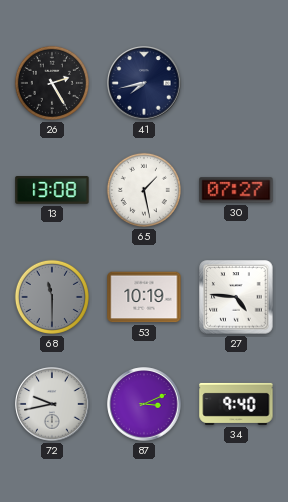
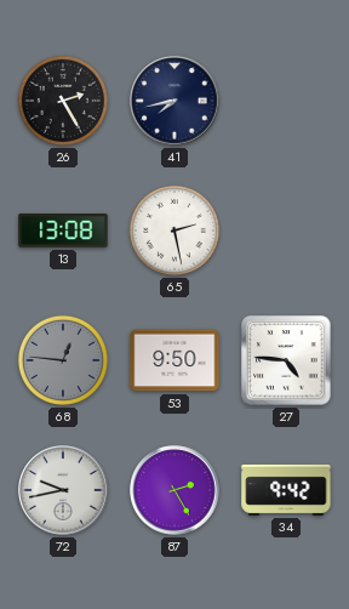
65: 1:28 -> 2:28 (174, 230)
30: 07:27 -> none (236, 190)
68: 11:30 -> 12:46 (63, 360)
53: 10:19 -> 9:50 (174, 360)
87: 3:11 -> 2:25 (174, 490)
34: 9:40 -> 9:42 (286, 490)
